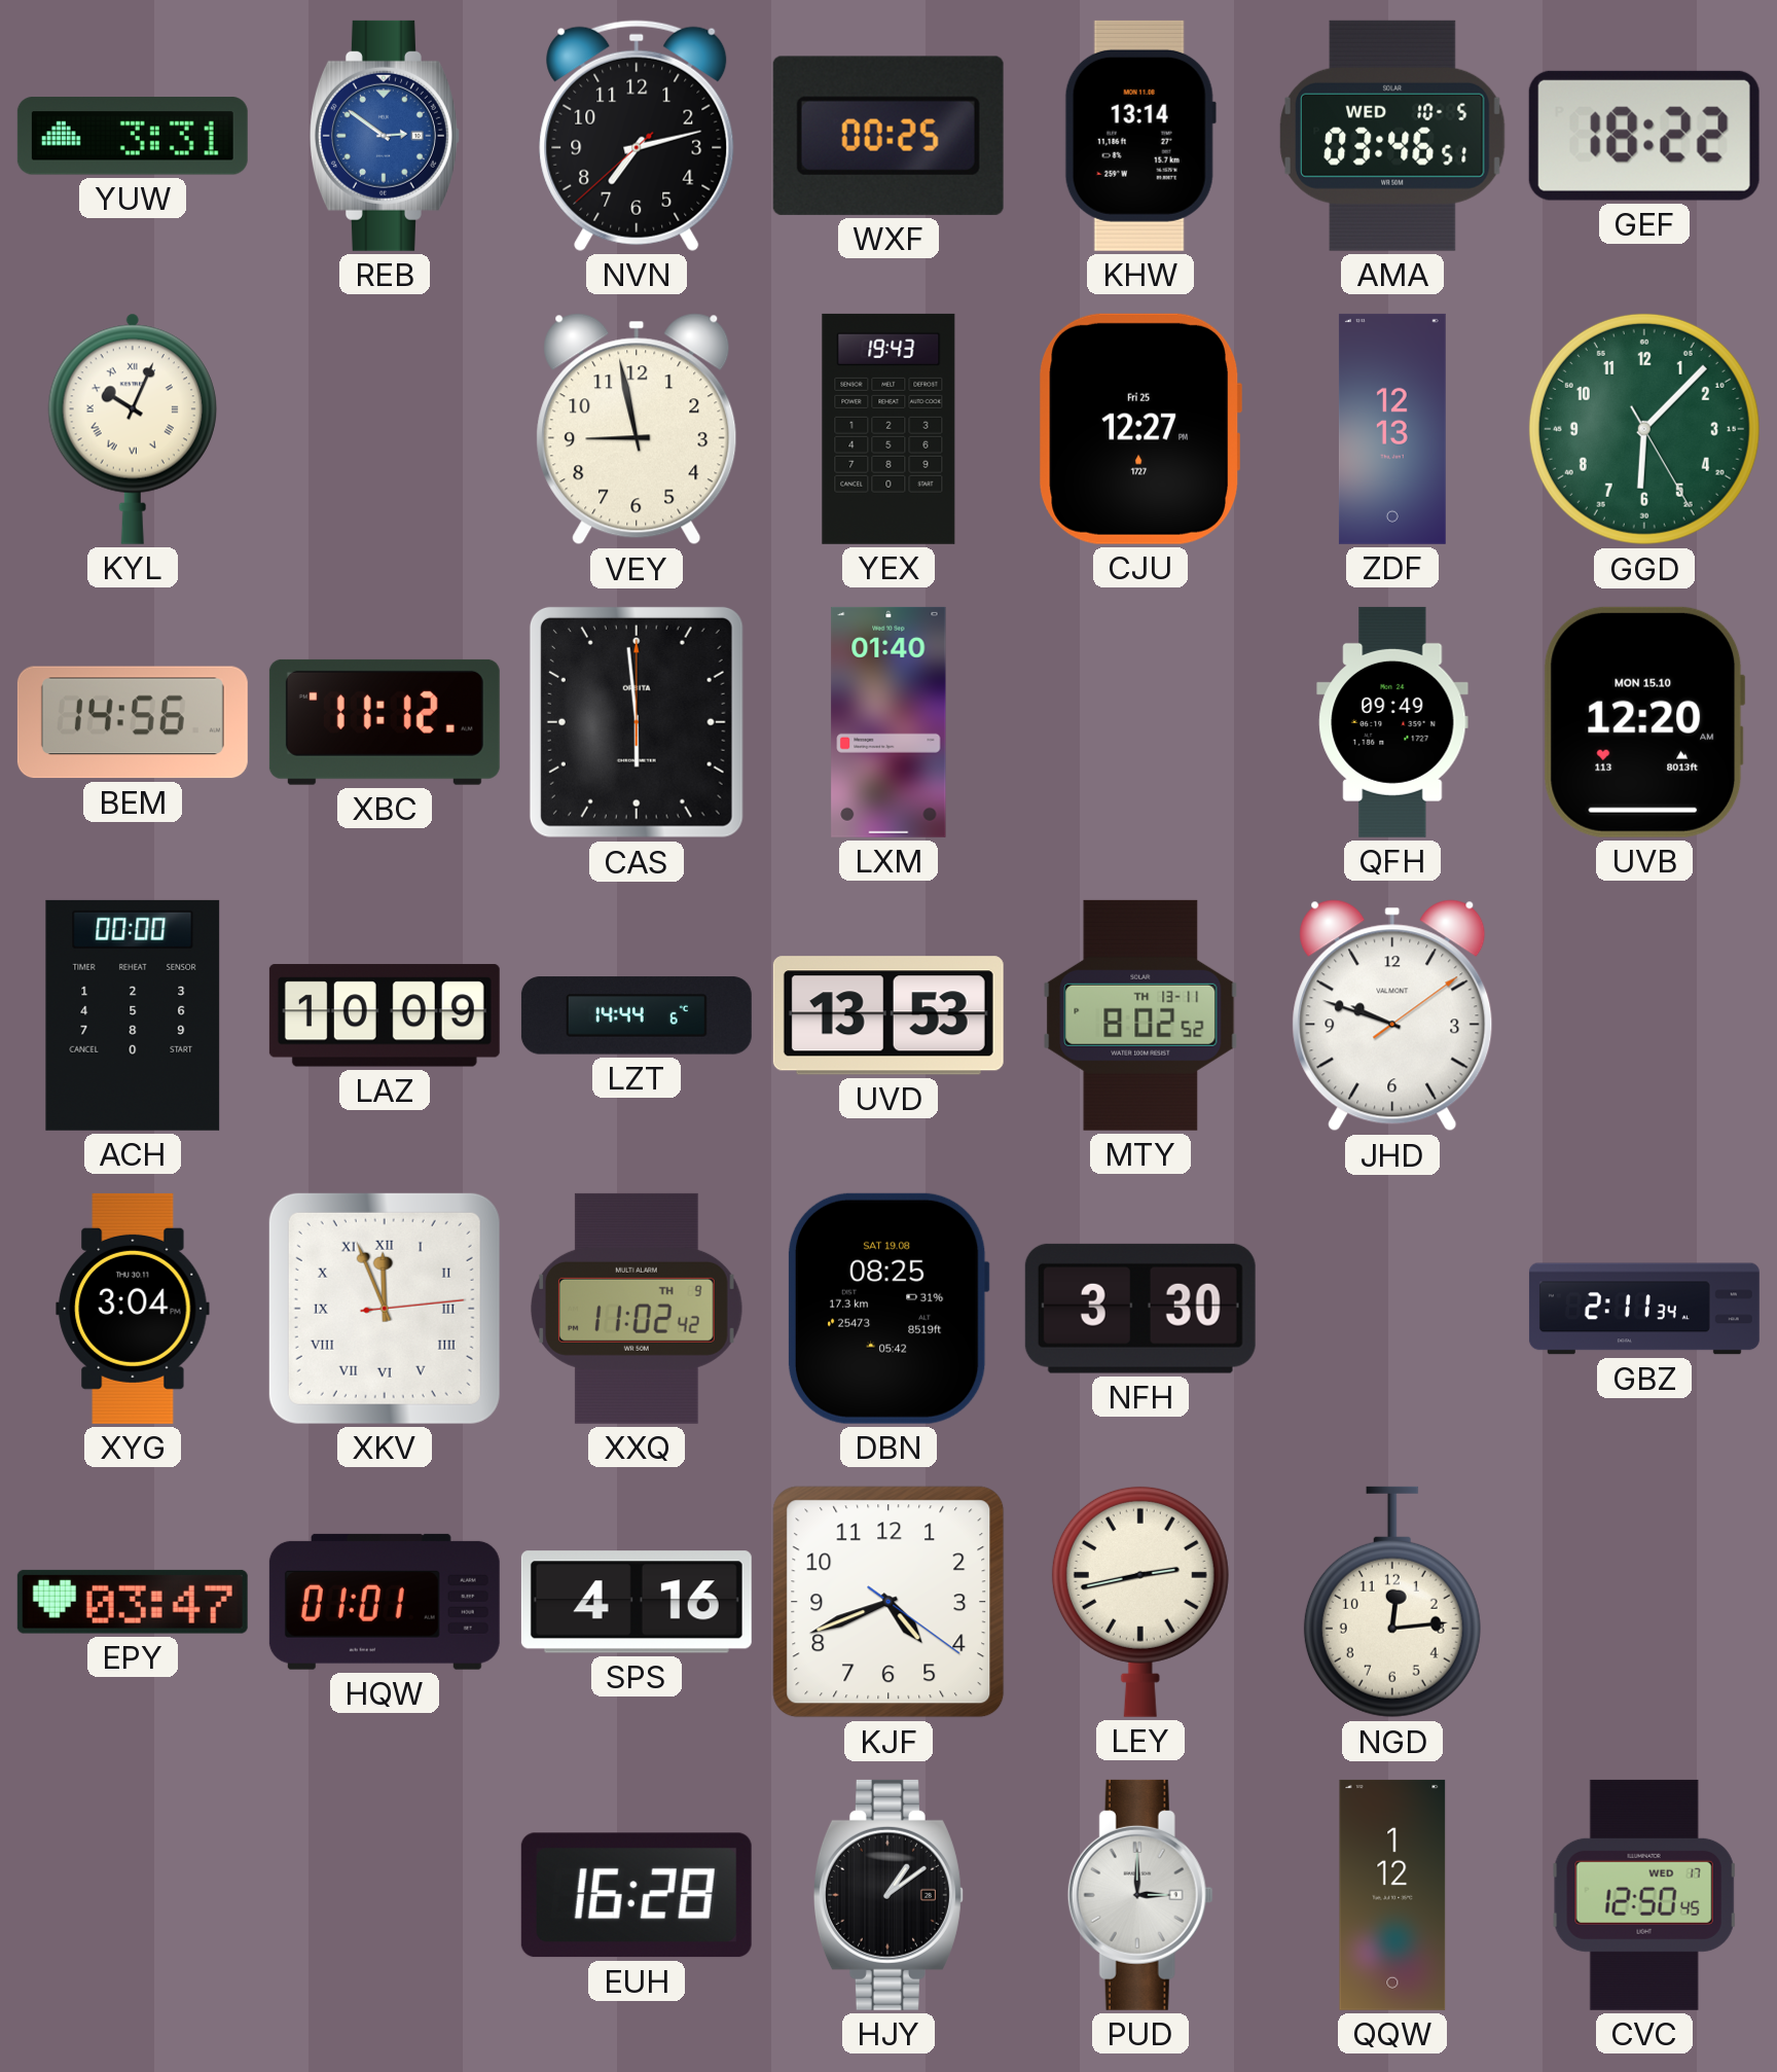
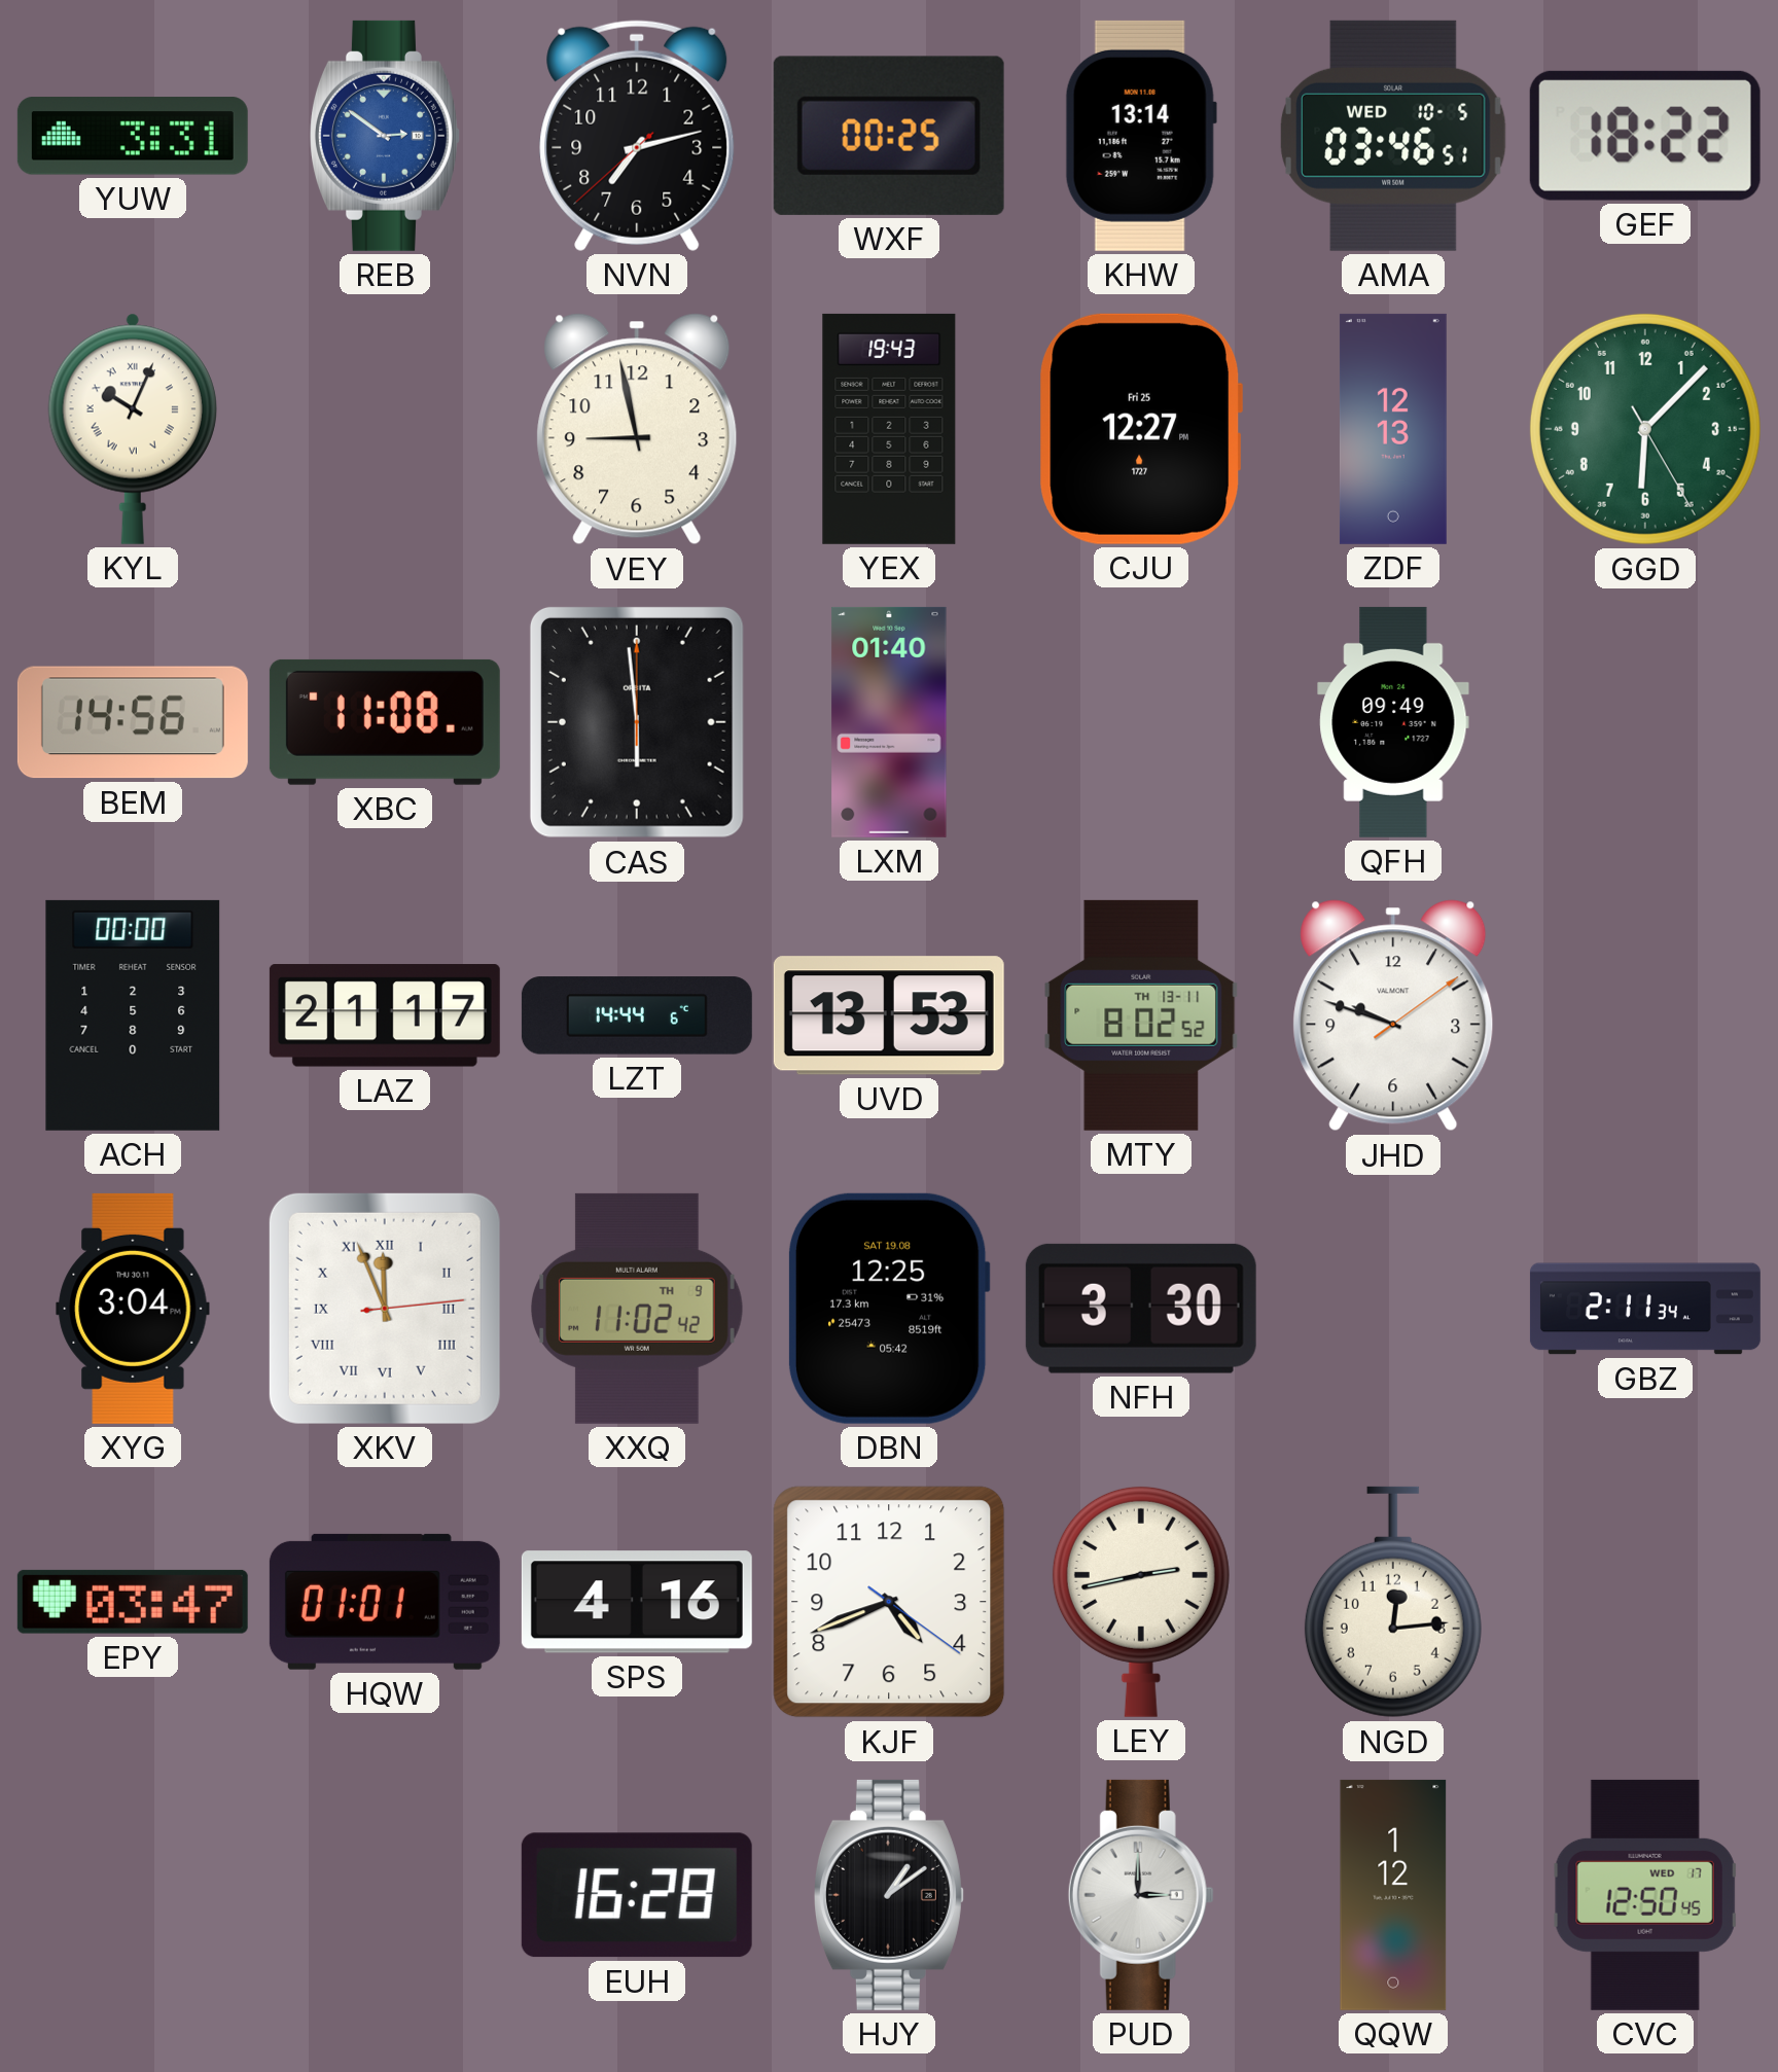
XBC: 11:12 -> 11:08 (385, 722)
UVB: 12:20 -> none (1644, 722)
LAZ: 10:09 -> 21:17 (385, 1015)
DBN: 08:25 -> 12:25 (889, 1309)
